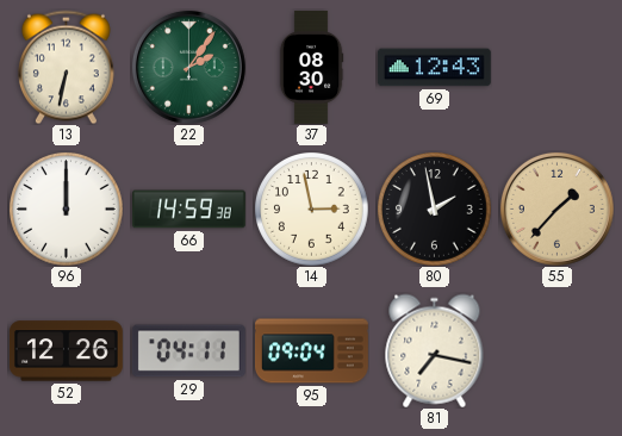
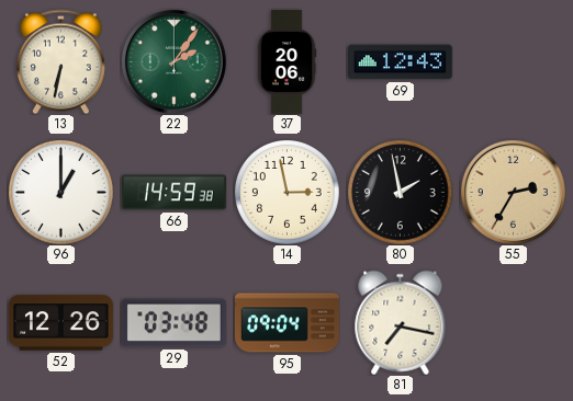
37: 08:30 -> 20:06 (286, 62)
96: 12:00 -> 1:00 (61, 193)
55: 1:37 -> 2:35 (513, 192)
29: 04:11 -> 03:48 (173, 323)
